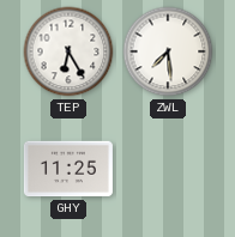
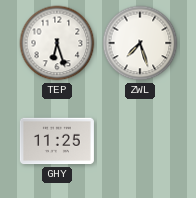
TEP: 6:25 -> 6:27 (57, 43)
ZWL: 7:29 -> 7:27 (140, 43)
